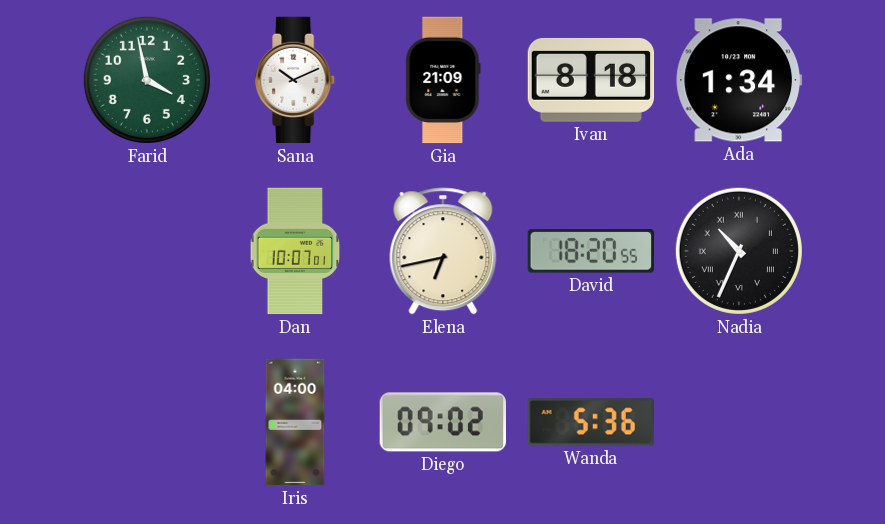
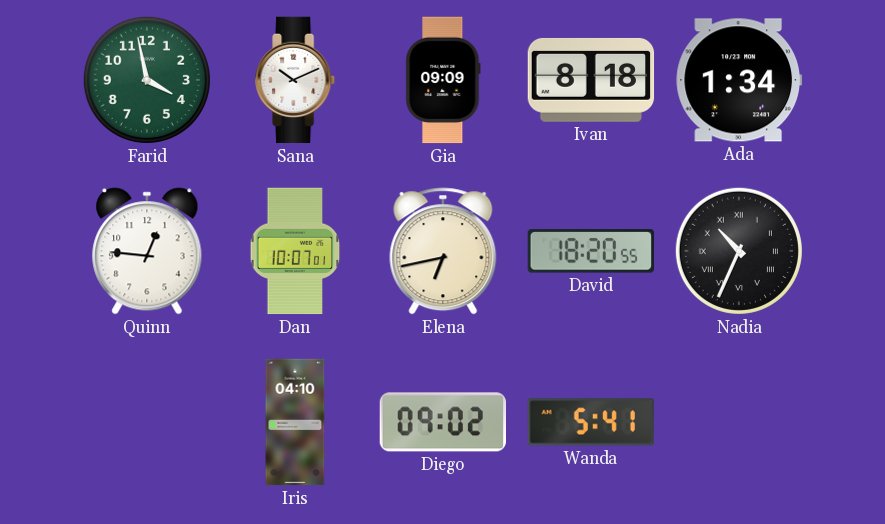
Gia: 21:09 -> 09:09 (443, 80)
Quinn: none -> 12:46 (147, 251)
Iris: 04:00 -> 04:10 (295, 422)
Wanda: 5:36 -> 5:41 (591, 422)
